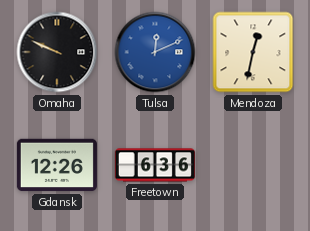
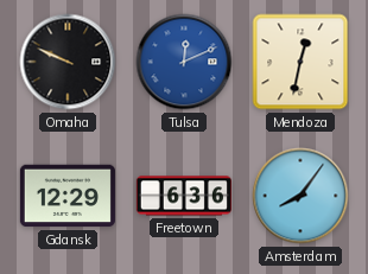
Gdansk: 12:26 -> 12:29 (68, 196)
Amsterdam: none -> 8:06 (300, 196)
